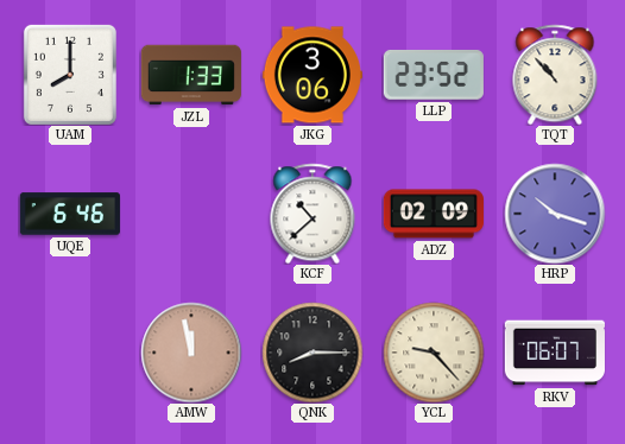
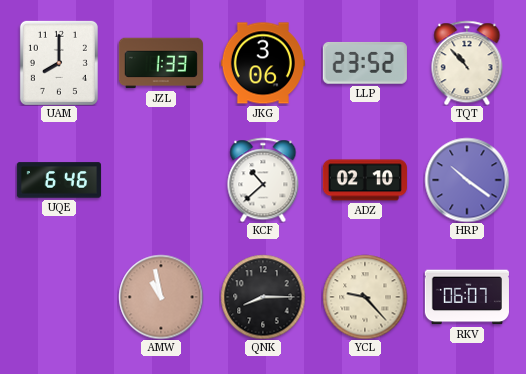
ADZ: 02:09 -> 02:10 (365, 180)
HRP: 10:18 -> 10:21 (467, 180)
AMW: 11:58 -> 10:58 (161, 297)
